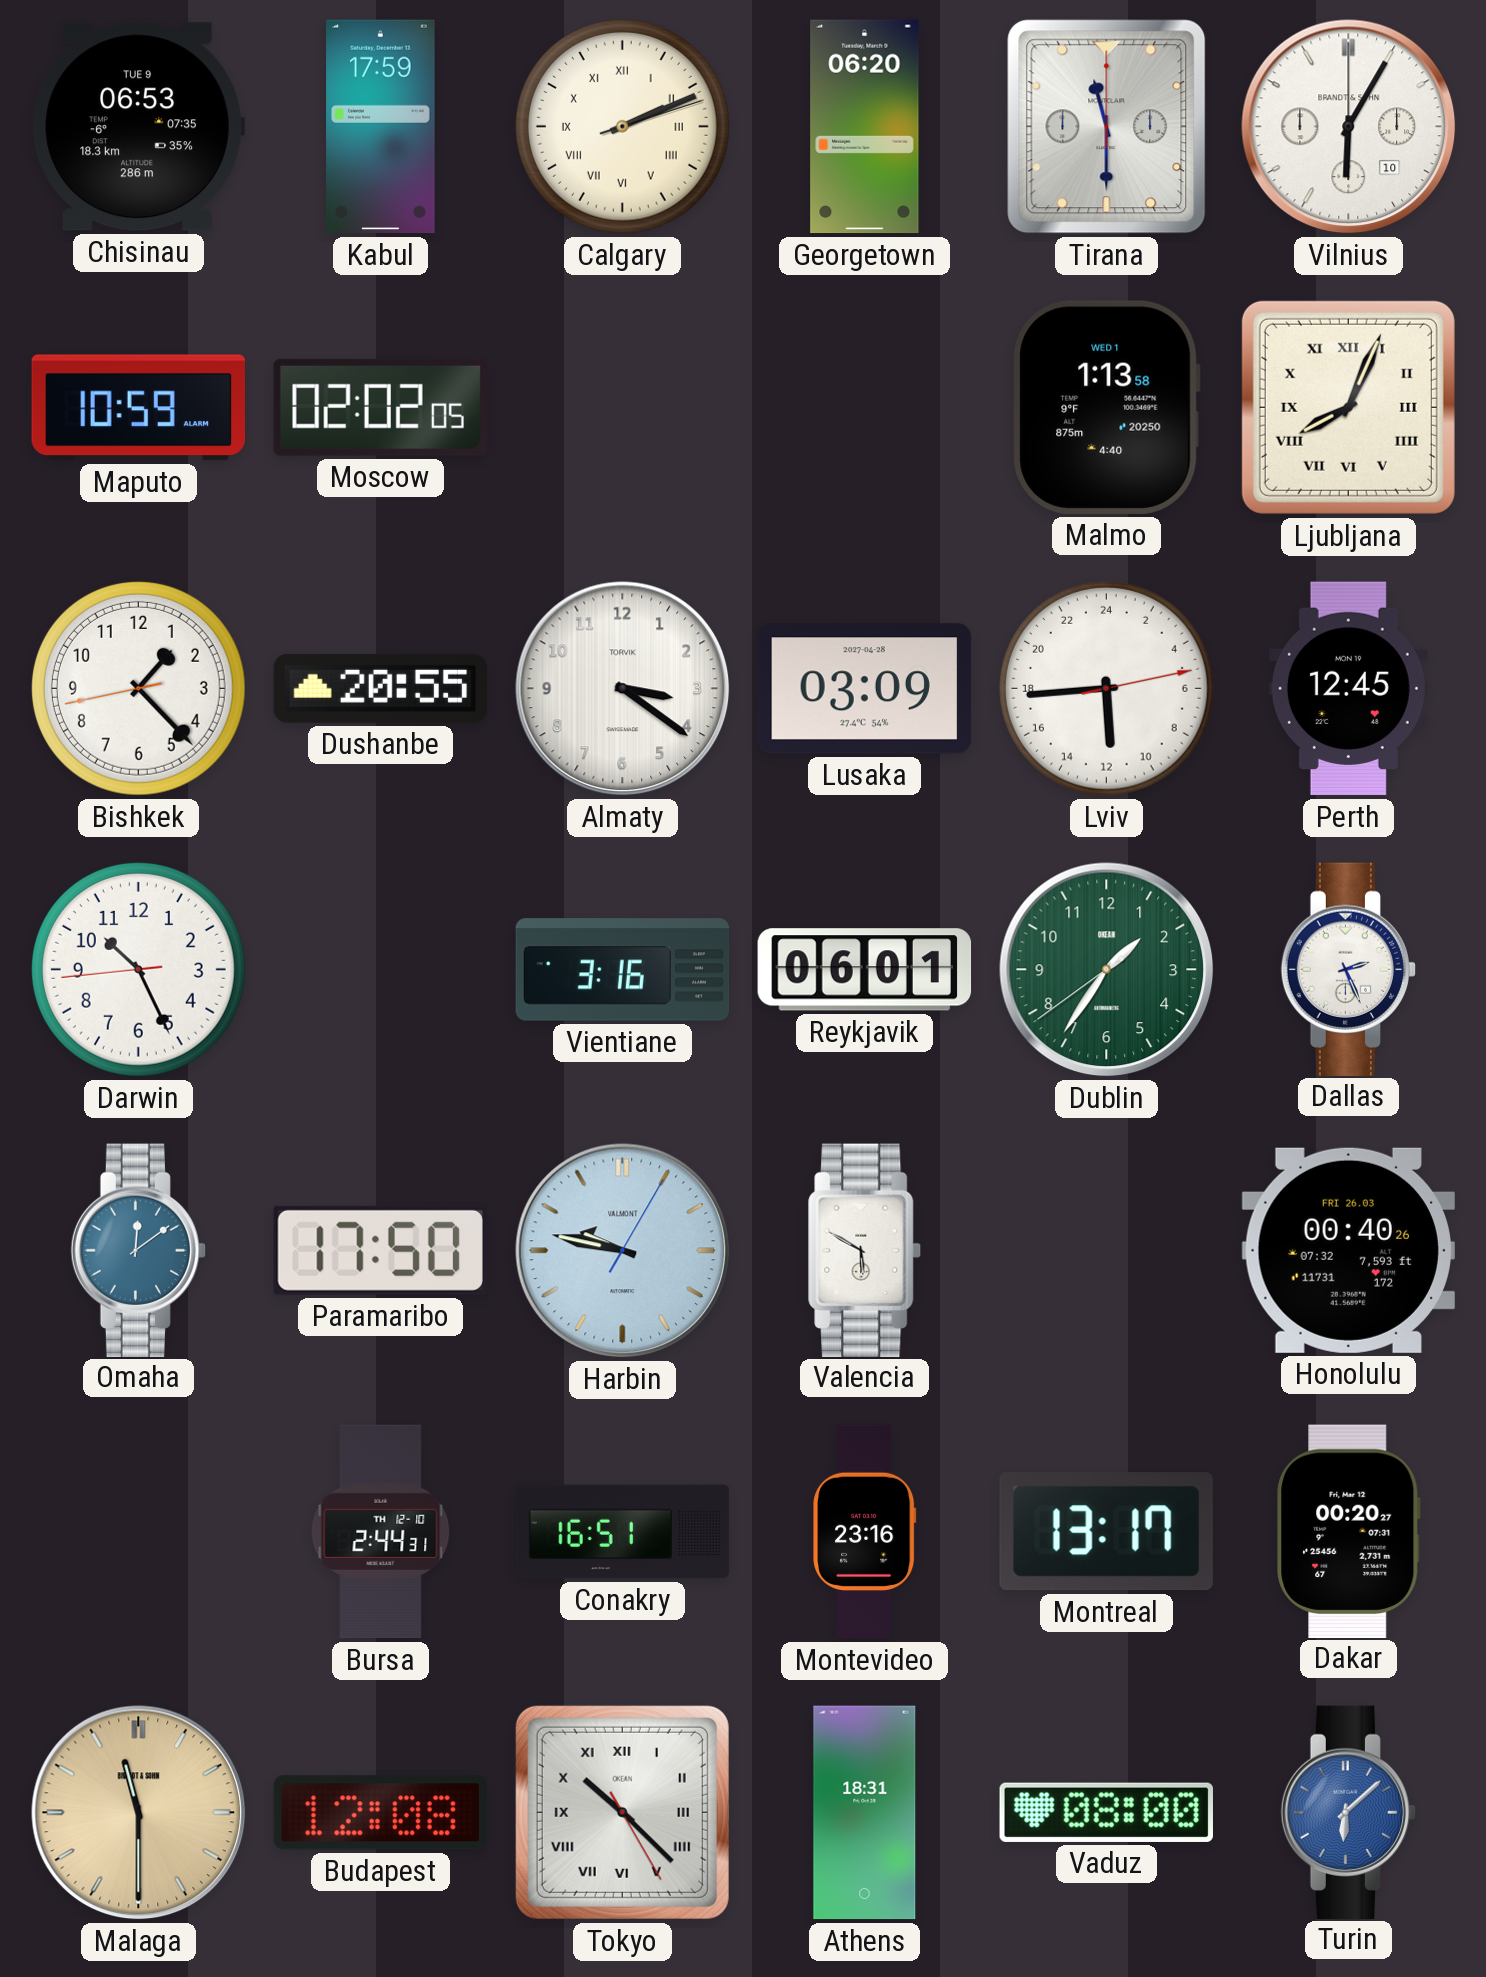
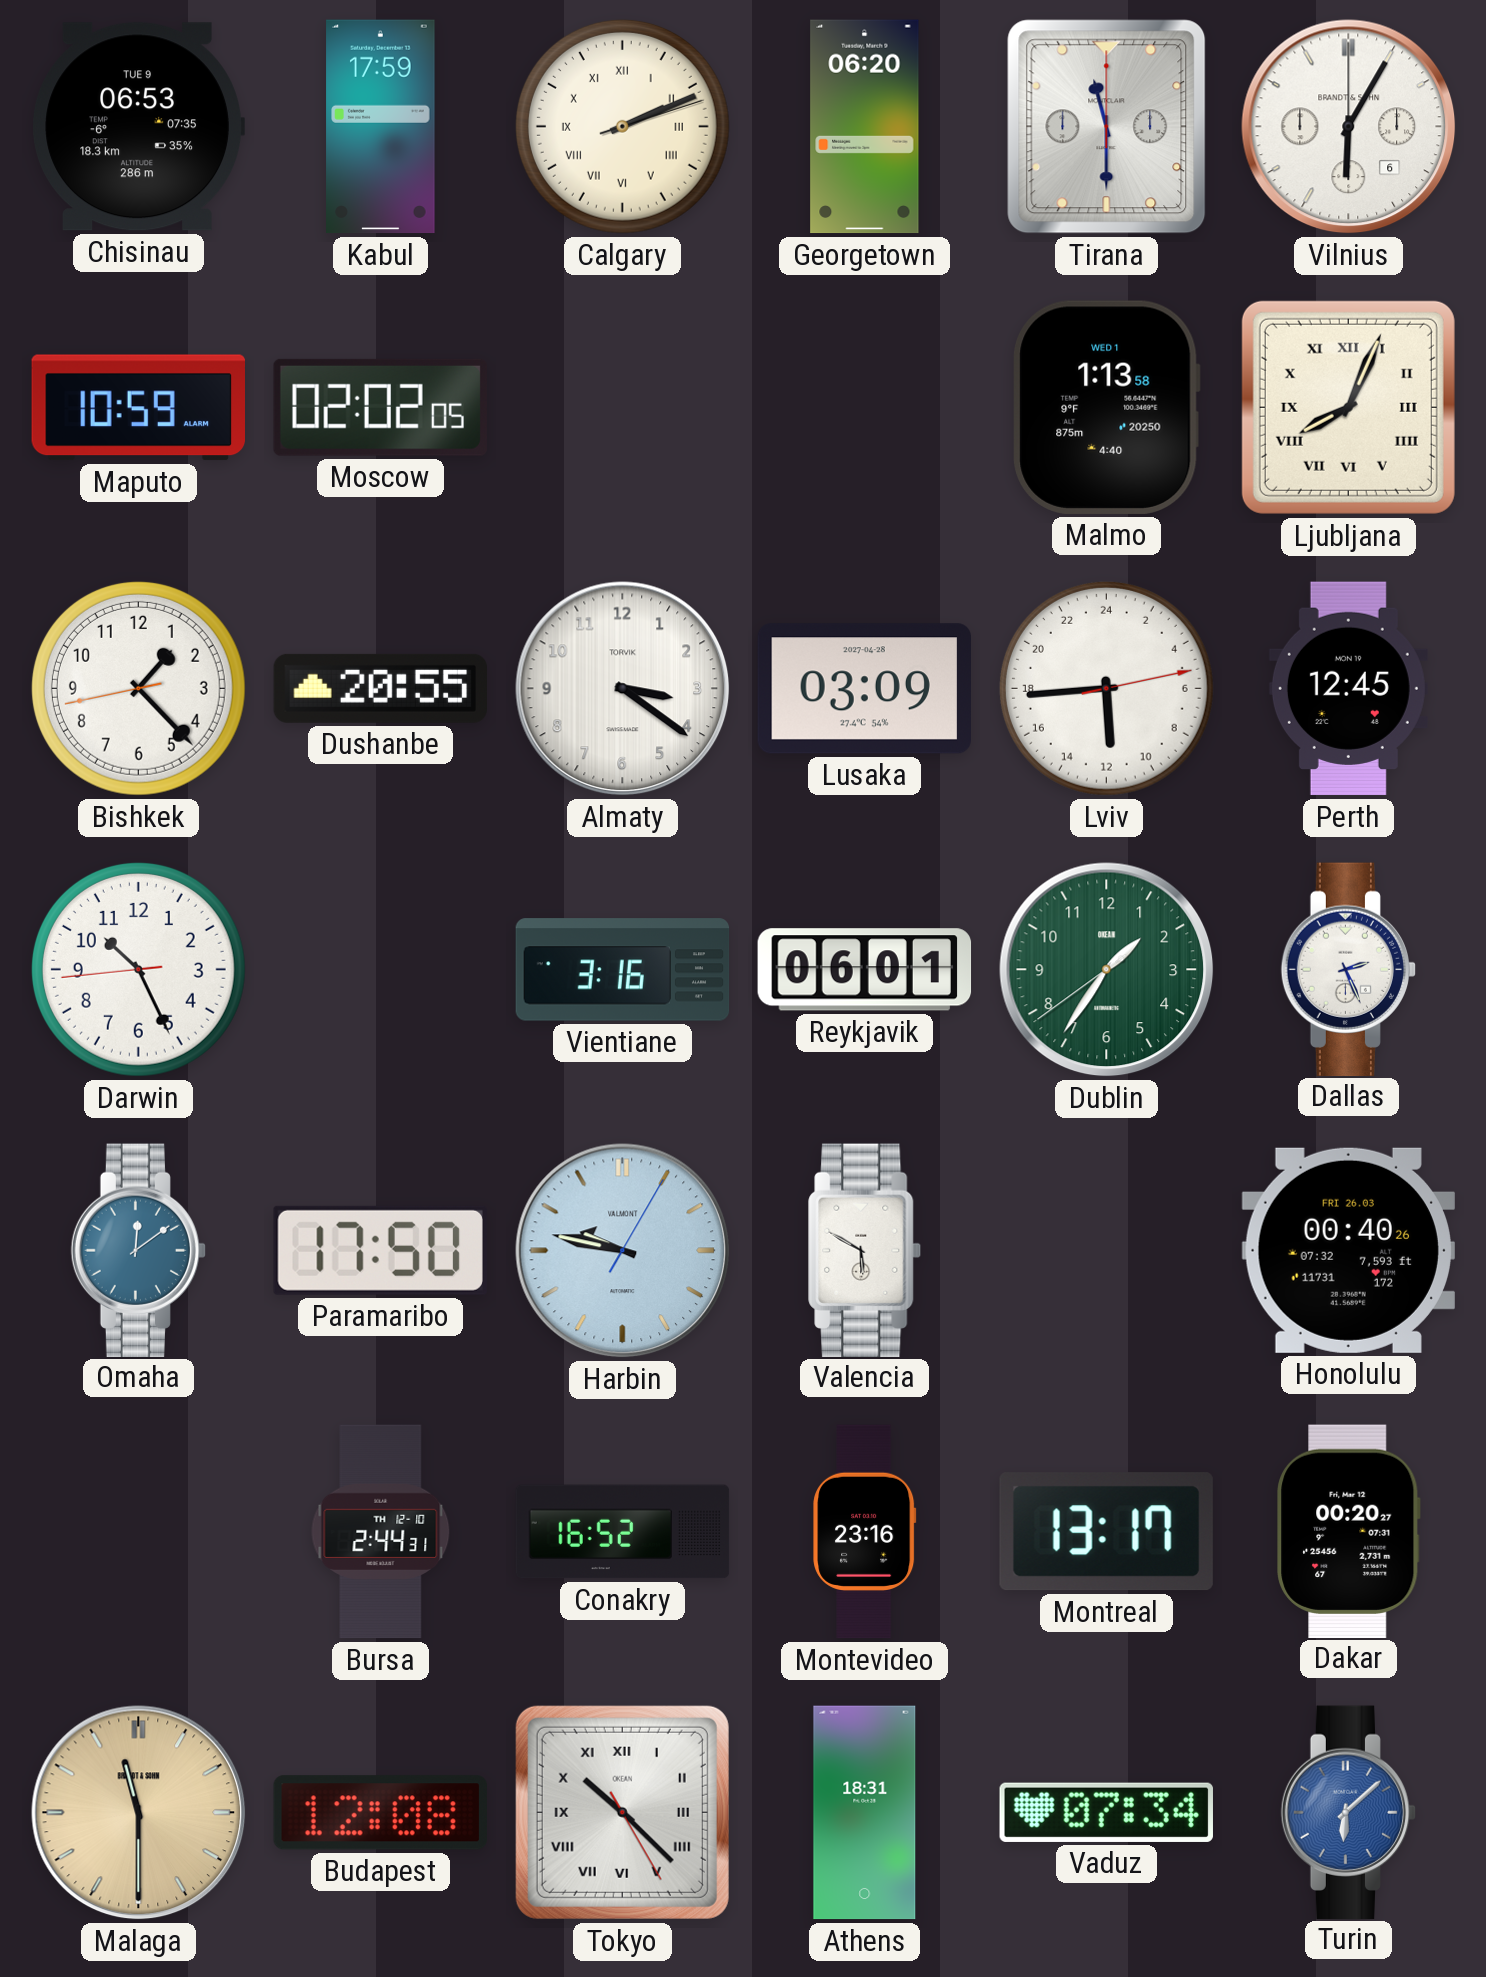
Vilnius date: 10 -> 6 (1349, 127)
Conakry: 16:51 -> 16:52 (623, 1532)
Vaduz: 08:00 -> 07:34 (1106, 1812)
